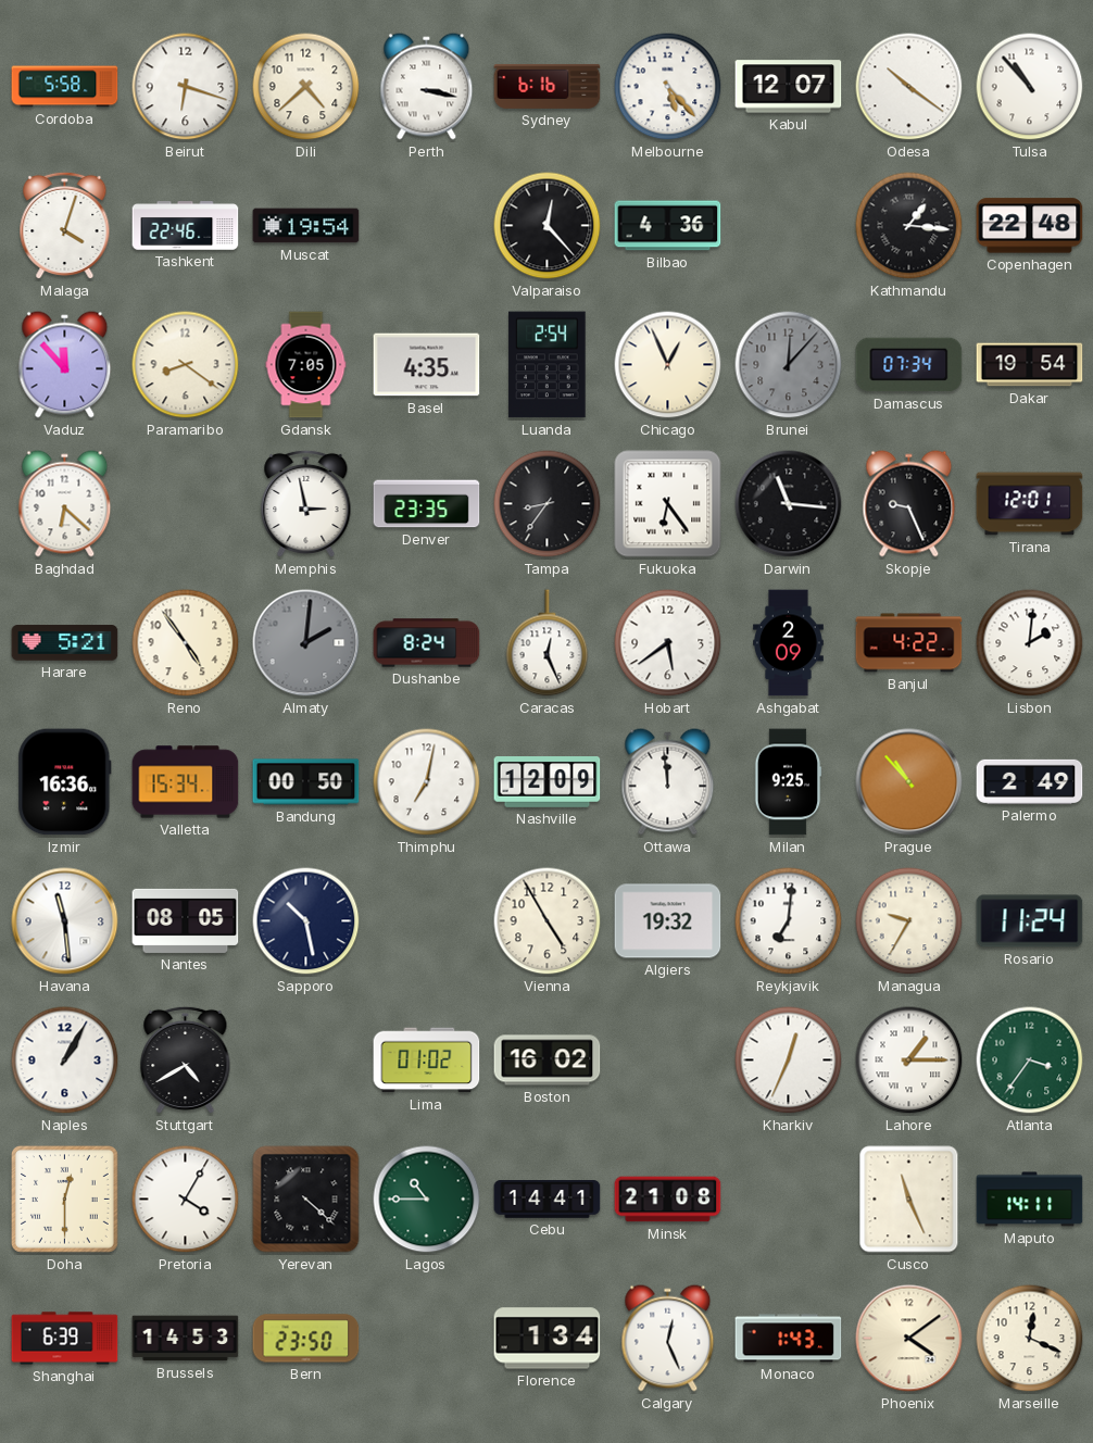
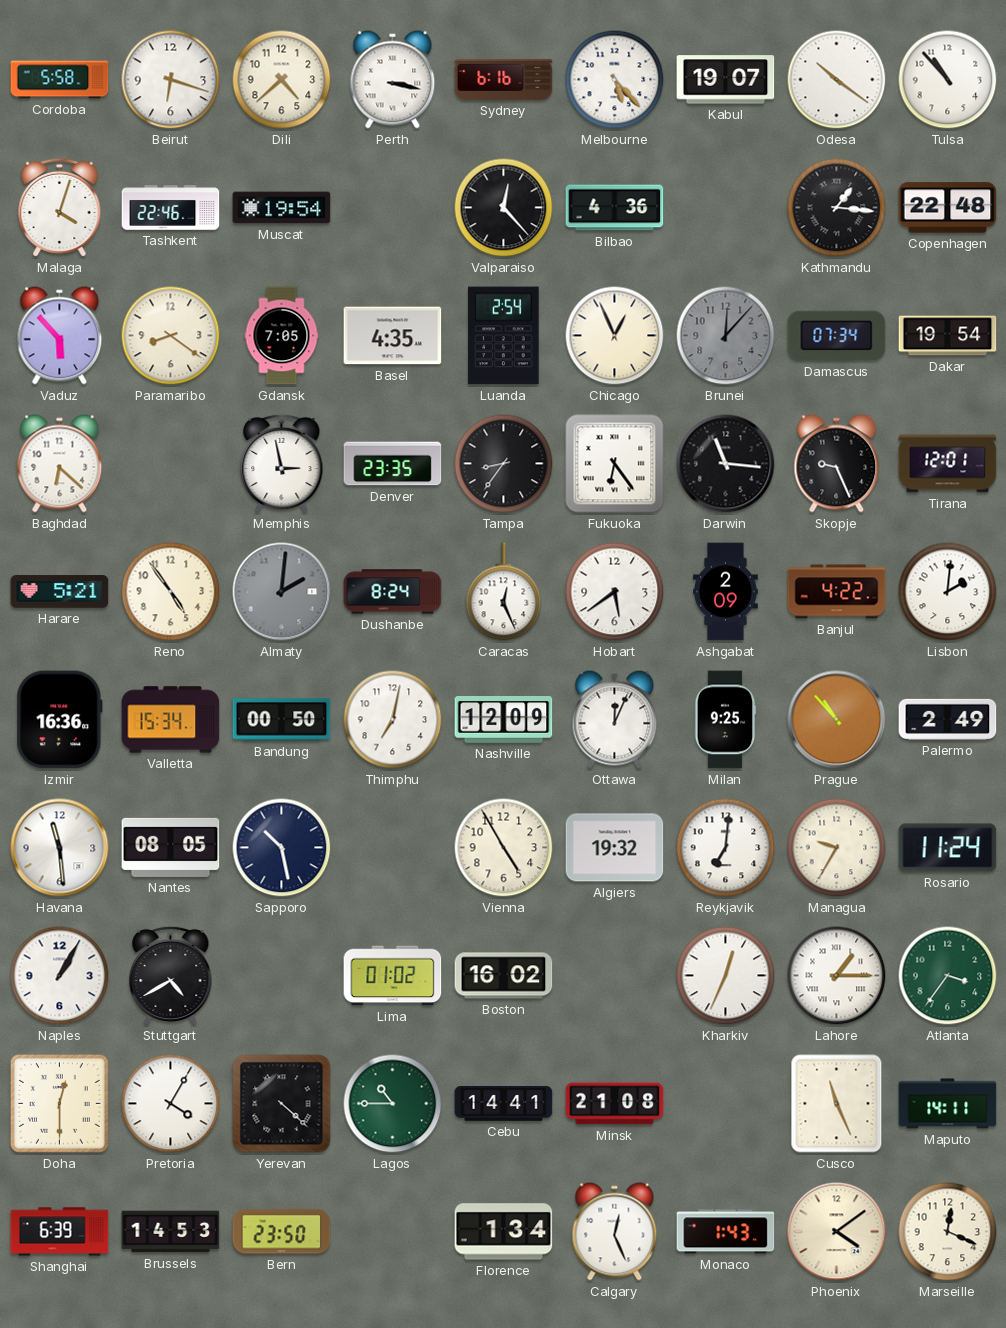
Kabul: 12:07 -> 19:07 (726, 80)
Vaduz: 11:53 -> 5:53 (60, 336)
Ottawa: 11:59 -> 12:04 (615, 720)
